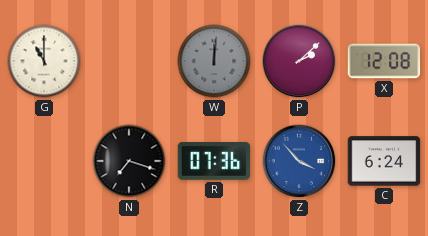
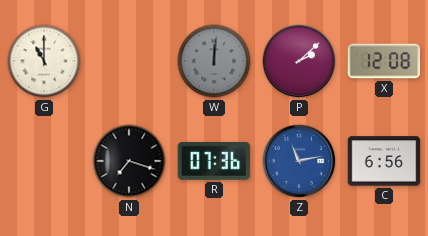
Z: 3:53 -> 11:13 (299, 161)
C: 6:24 -> 6:56 (384, 161)
